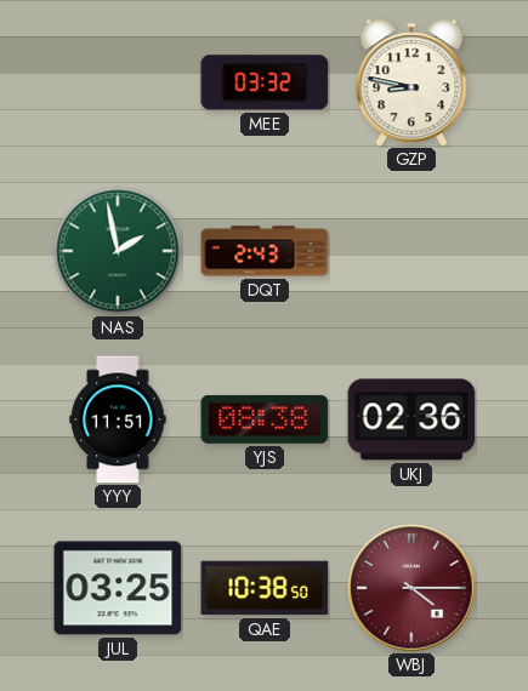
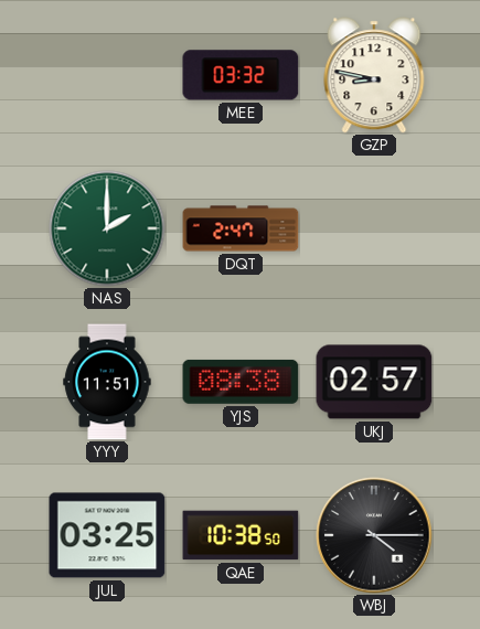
NAS: 1:58 -> 2:00 (107, 228)
DQT: 2:43 -> 2:47 (241, 228)
UKJ: 02:36 -> 02:57 (374, 382)
WBJ dial: burgundy -> black (374, 535)
